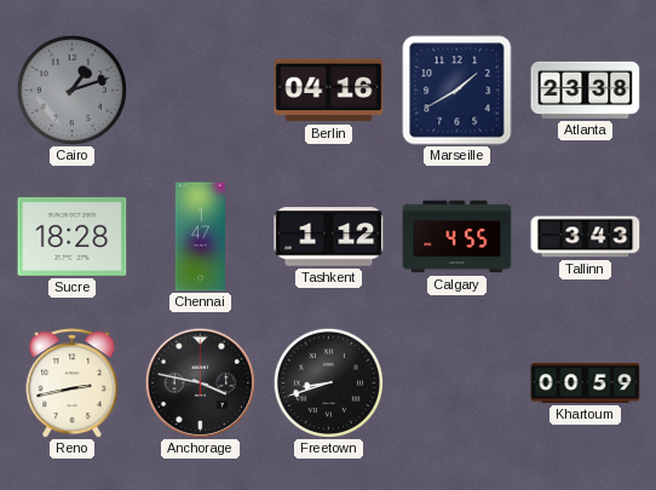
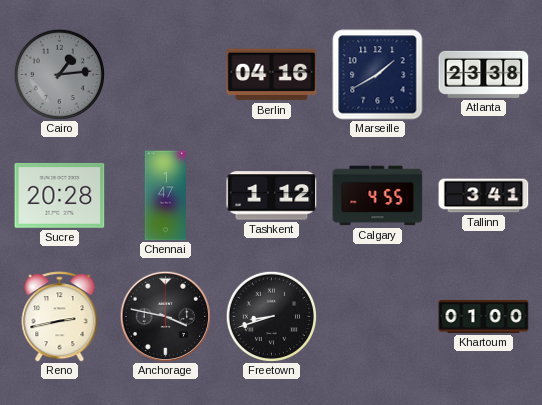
Cairo: 1:12 -> 1:14 (59, 74)
Sucre: 18:28 -> 20:28 (60, 195)
Tallinn: 3:43 -> 3:41 (484, 196)
Khartoum: 00:59 -> 01:00 (484, 316)
